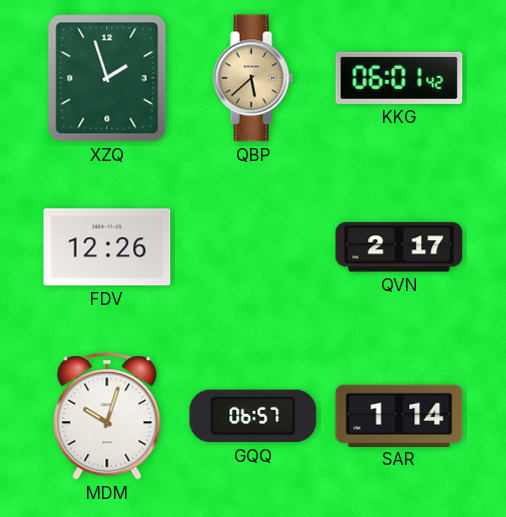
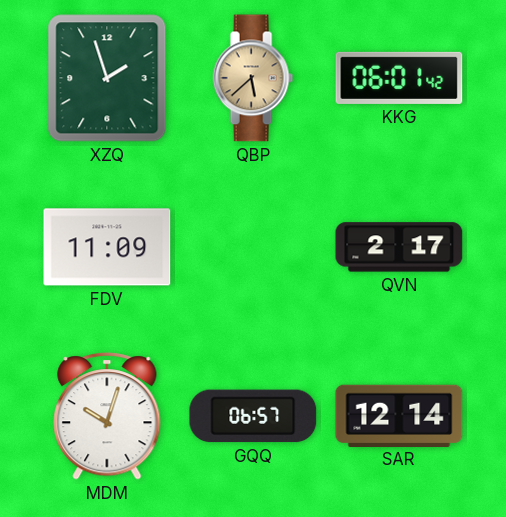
FDV: 12:26 -> 11:09 (107, 247)
SAR: 1:14 -> 12:14 (399, 415)
